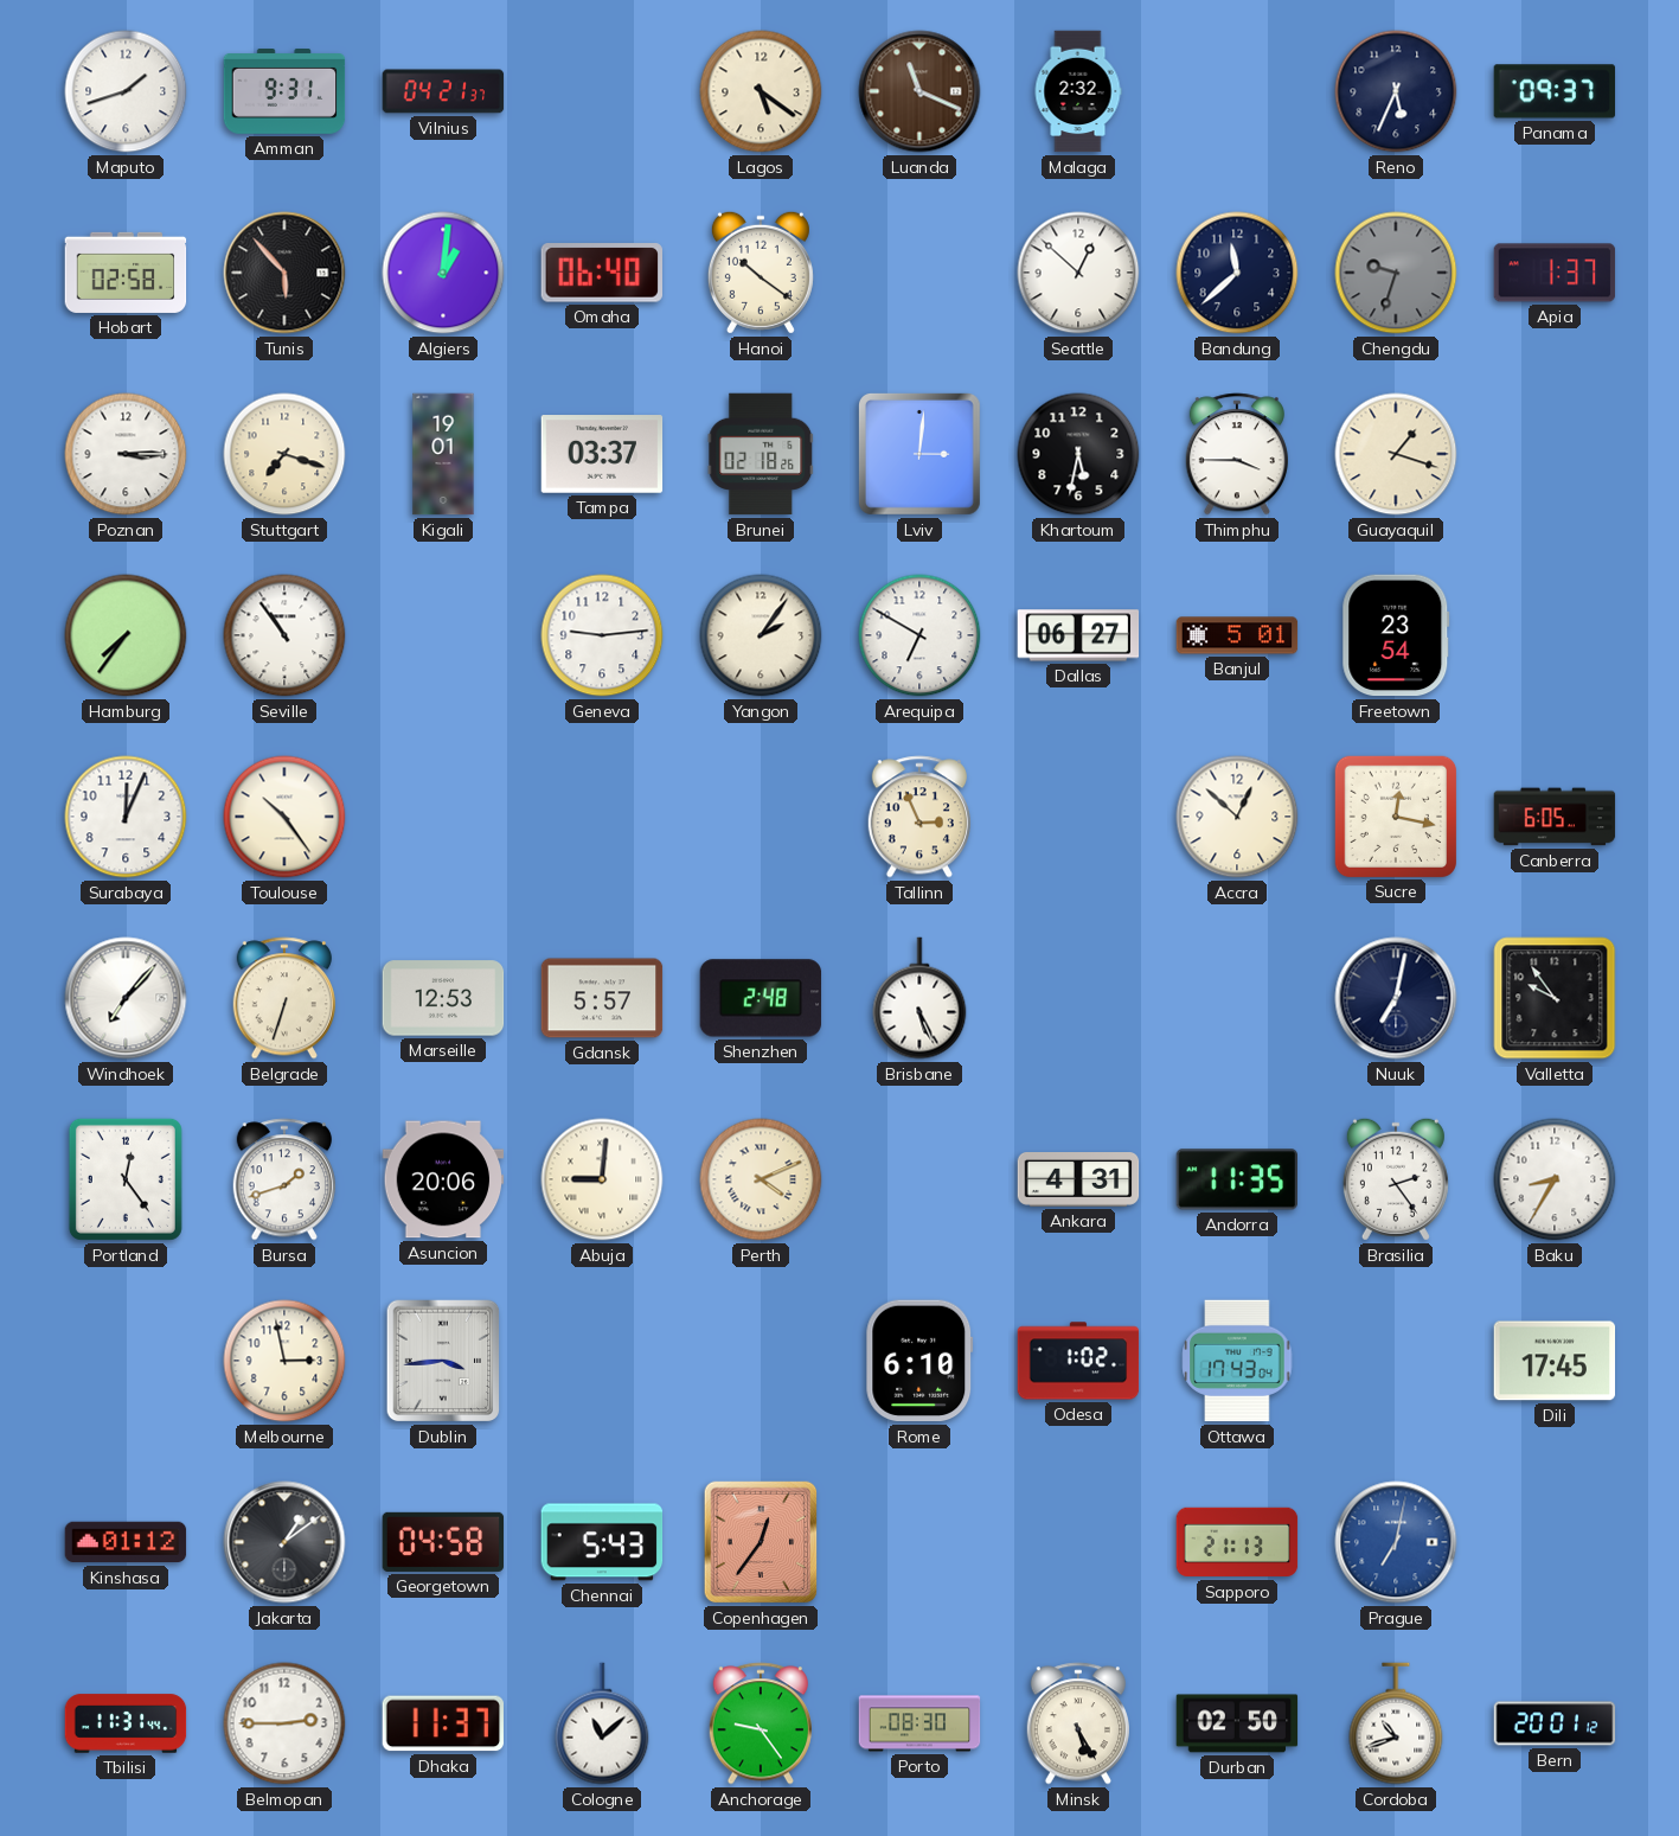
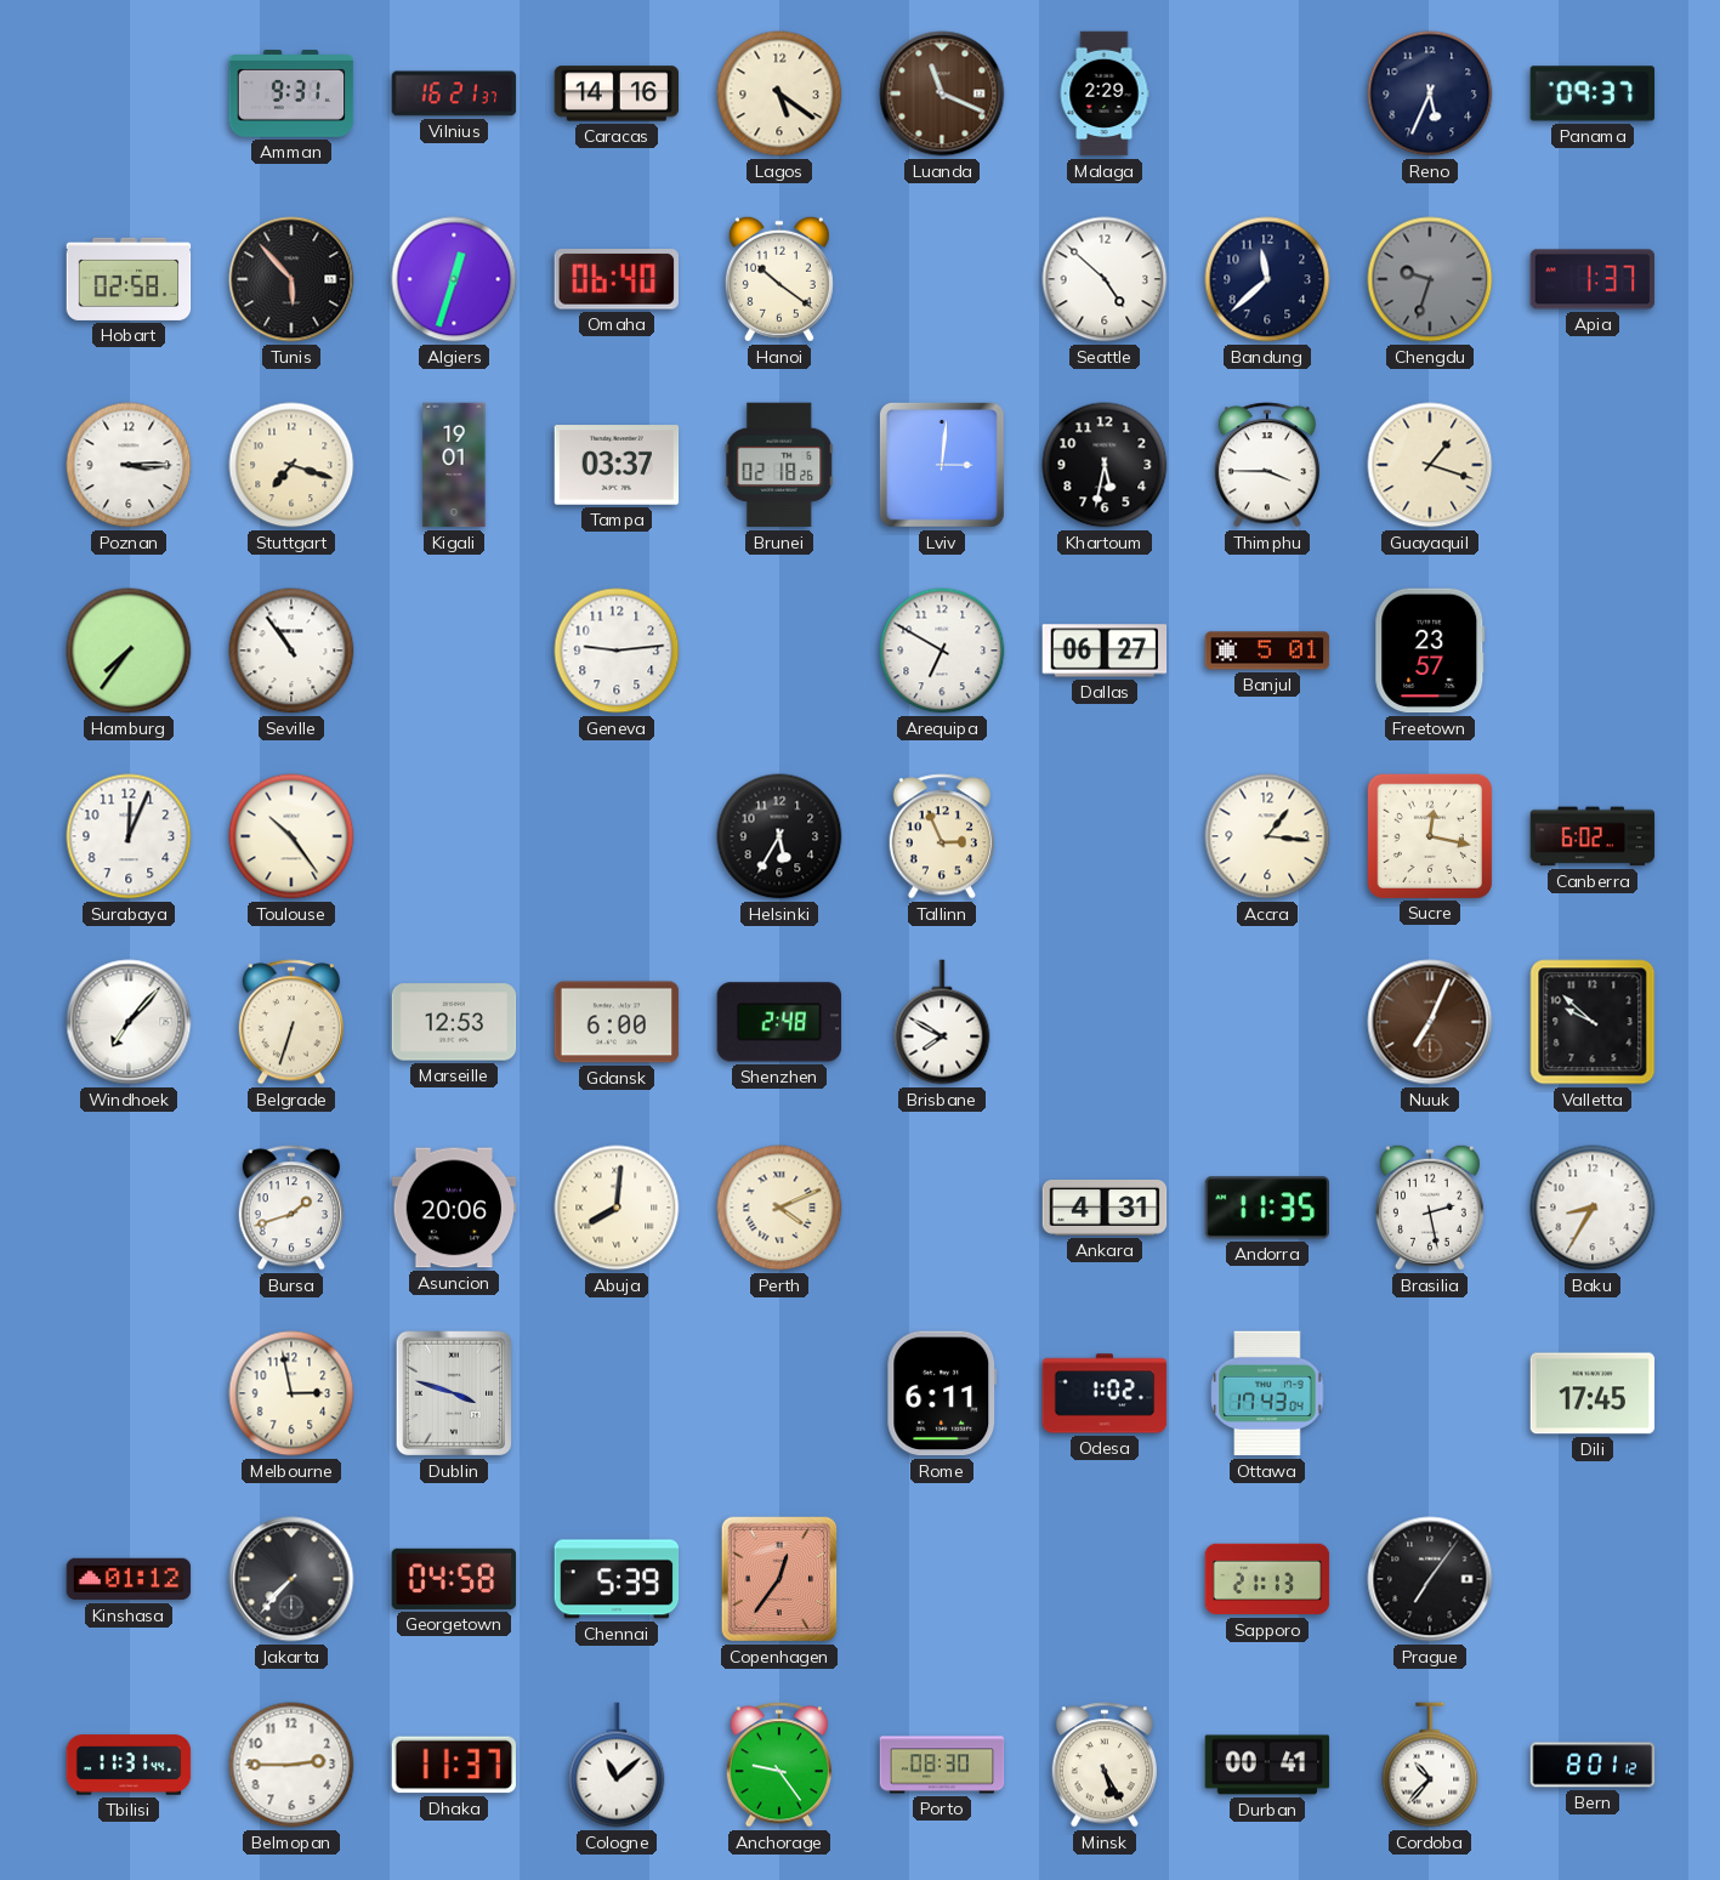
Maputo: 1:42 -> none (126, 91)
Vilnius: 04:21 -> 16:21 (454, 93)
Caracas: none -> 14:16 (617, 93)
Malaga: 2:32 -> 2:29 (1105, 93)
Algiers: 1:01 -> 12:33 (454, 279)
Seattle: 12:52 -> 4:52 (1105, 279)
Yangon: 2:06 -> none (761, 635)
Freetown: 23:54 -> 23:57 (1430, 651)
Helsinki: none -> 5:35 (779, 836)
Accra: 12:52 -> 1:16 (1267, 836)
Canberra: 6:05 -> 6:02 (1593, 836)
Gdansk: 5:57 -> 6:00 (617, 1022)
Brisbane: 5:26 -> 7:50 (942, 1022)
Nuuk: 7:02 -> 7:04 (1430, 1022)
Nuuk dial: navy -> brown (1430, 1022)
Valletta: 9:54 -> 9:52 (1593, 1022)
Portland: 12:24 -> none (126, 1179)
Abuja: 9:01 -> 8:01 (617, 1208)
Brasilia: 2:24 -> 2:28 (1430, 1208)
Dublin: 3:44 -> 3:48 (454, 1393)
Rome: 6:10 -> 6:11 (942, 1393)
Jakarta: 1:09 -> 7:37 (291, 1579)
Chennai: 5:43 -> 5:39 (617, 1579)
Prague: 7:02 -> 7:06 (1430, 1579)
Prague dial: blue -> black (1430, 1579)
Durban: 02:50 -> 00:41 (1267, 1765)
Cordoba: 10:42 -> 10:37 (1430, 1765)
Bern: 20:01 -> 8:01 (1593, 1765)
